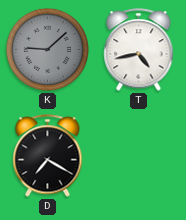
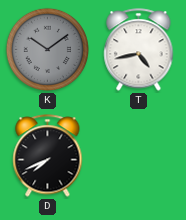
K: 9:08 -> 10:09 (47, 49)
D: 7:20 -> 7:41 (48, 156)
